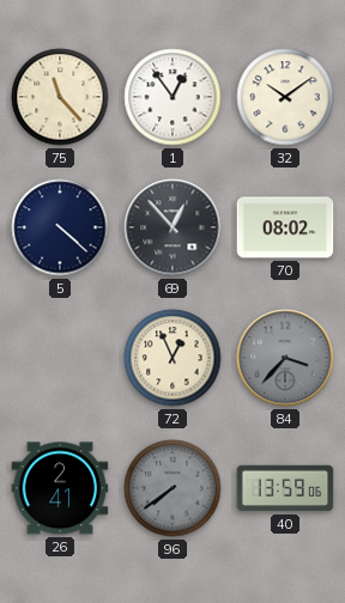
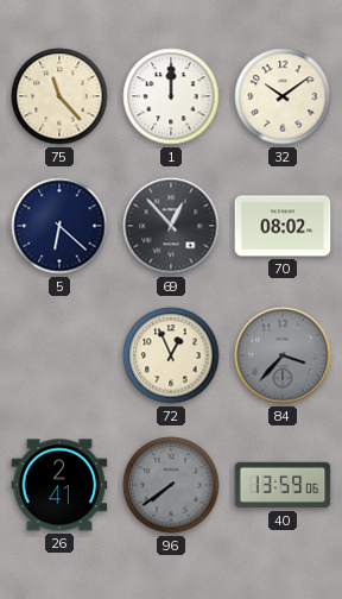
1: 12:54 -> 12:00 (171, 96)
5: 4:22 -> 6:22 (59, 226)
